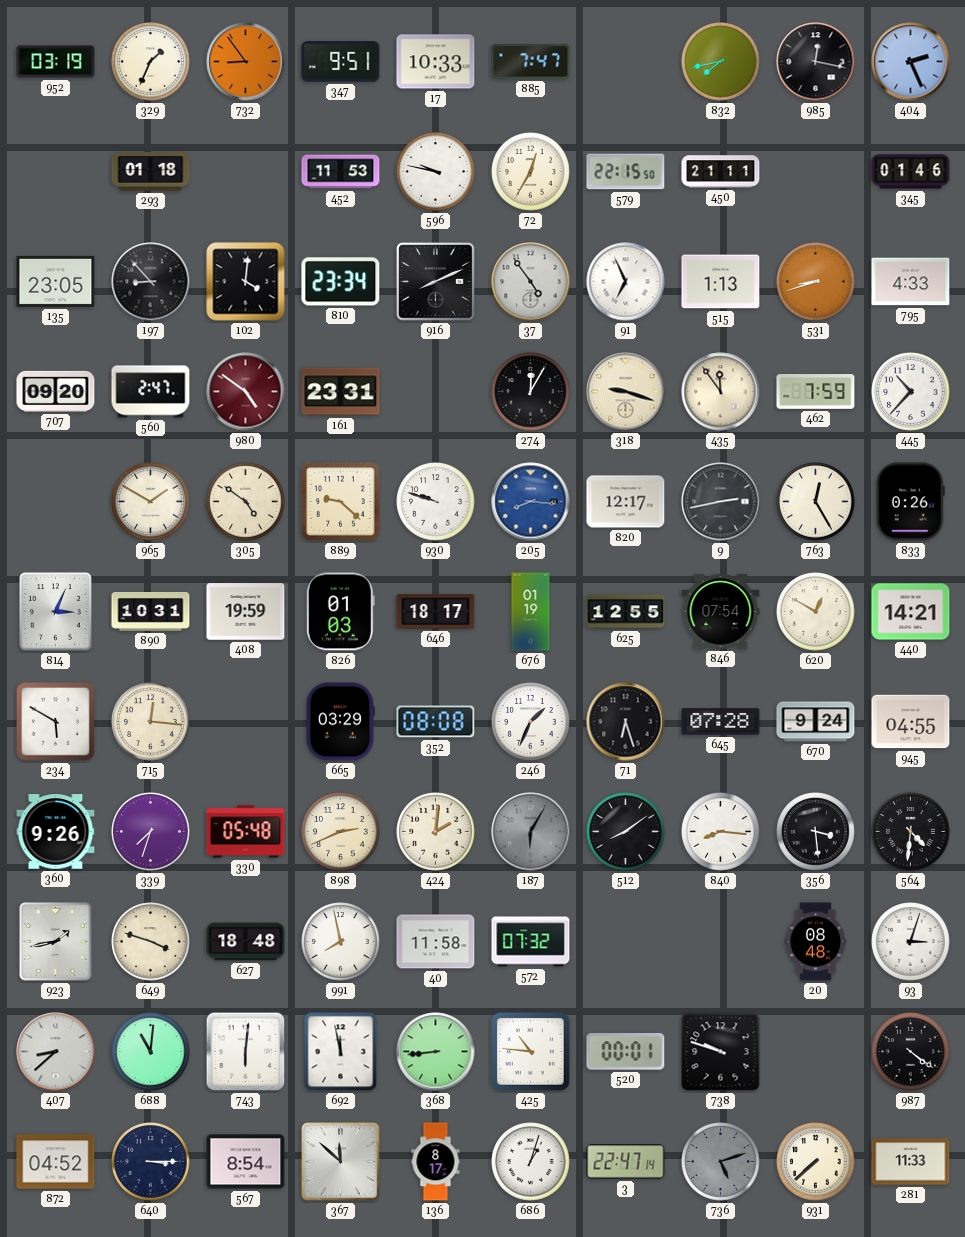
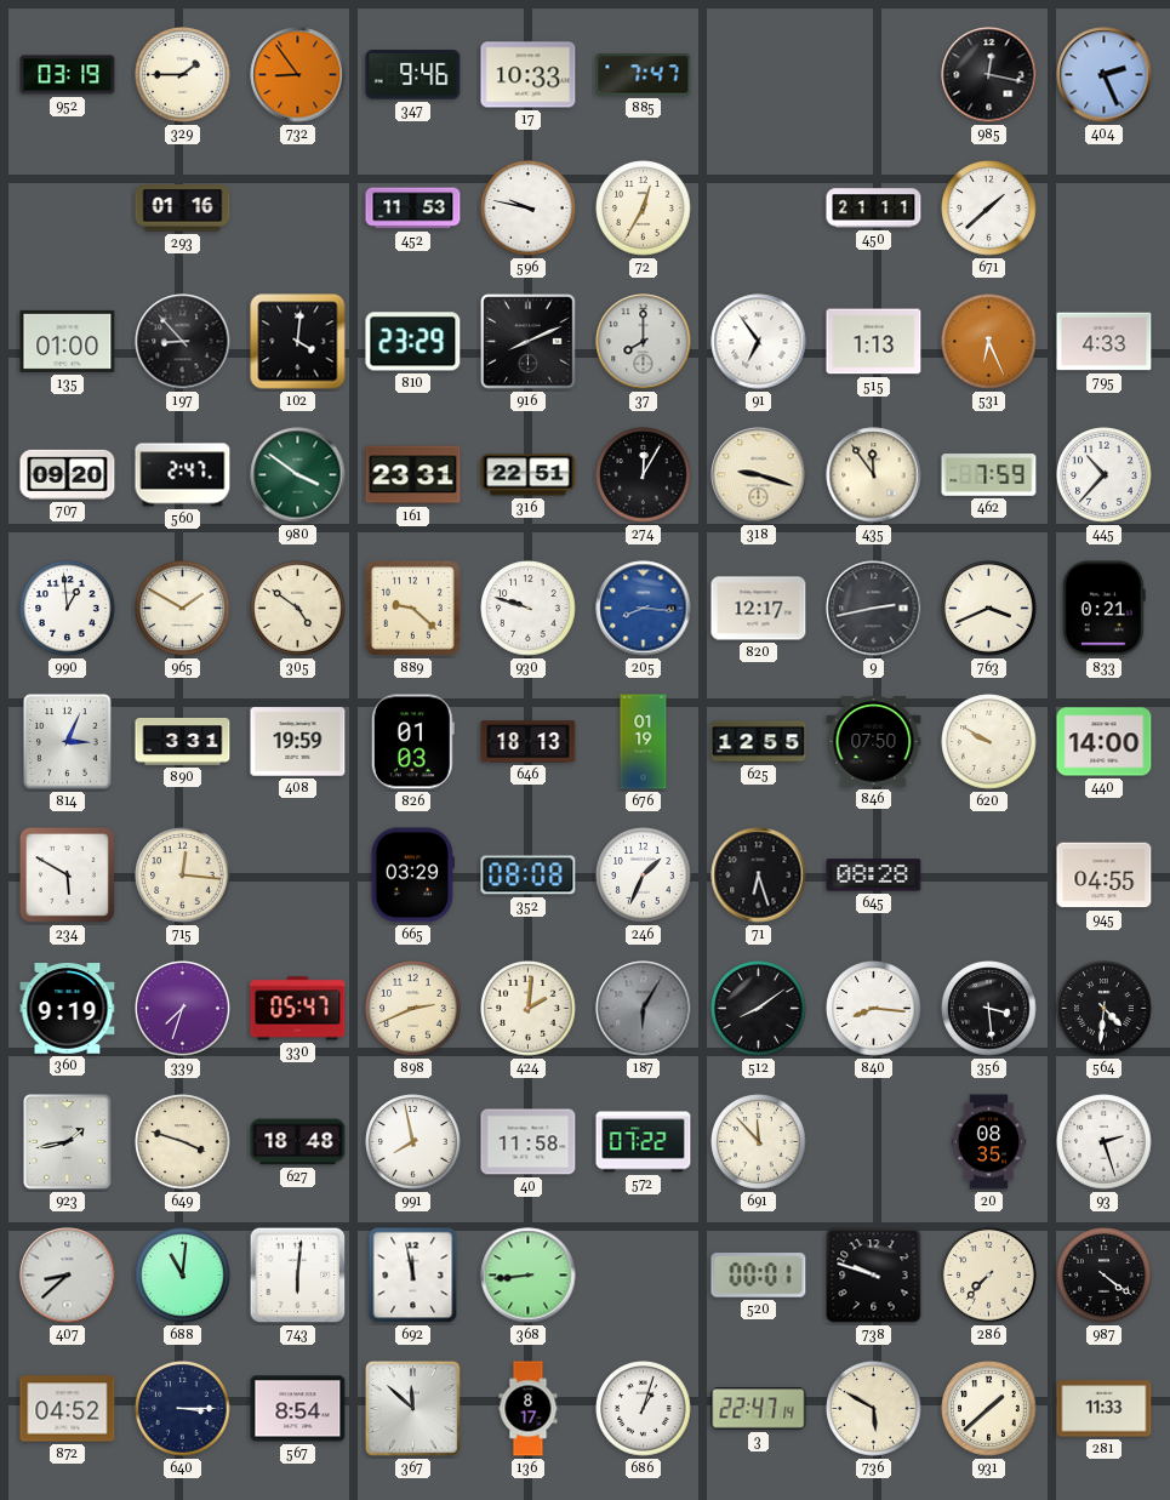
329: 1:34 -> 1:45 (183, 75)
347: 9:51 -> 9:46 (413, 75)
832: 7:43 -> none (721, 62)
293: 01:18 -> 01:16 (183, 209)
579: 22:15 -> none (626, 172)
671: none -> 1:38 (989, 209)
345: 01:46 -> none (911, 172)
135: 23:05 -> 01:00 (68, 341)
810: 23:34 -> 23:29 (413, 342)
37: 4:54 -> 8:00 (644, 342)
91: 6:56 -> 6:54 (759, 342)
531: 8:42 -> 6:26 (989, 342)
980: 4:51 -> 3:51 (298, 475)
980 dial: burgundy -> green (298, 475)
316: none -> 22:51 (529, 475)
990: none -> 12:59 (68, 609)
763: 12:25 -> 3:41 (989, 609)
833: 0:26 -> 0:21 (1103, 609)
890: 10:31 -> 3:31 (183, 742)
646: 18:17 -> 18:13 (529, 742)
846: 07:54 -> 07:50 (874, 742)
620: 12:50 -> 9:50 (989, 742)
440: 14:21 -> 14:00 (1105, 742)
645: 07:28 -> 08:28 (874, 876)
670: 9:24 -> none (816, 722)
360: 9:26 -> 9:19 (68, 1009)
330: 05:48 -> 05:47 (298, 1009)
572: 07:32 -> 07:22 (644, 1142)
691: none -> 11:53 (759, 1142)
20: 08:48 -> 08:35 (989, 1142)
93: 3:03 -> 2:27 (1105, 1142)
425: 10:46 -> none (531, 1052)
286: none -> 7:37 (989, 1276)
736: 5:12 -> 5:50 (874, 1409)
736 dial: grey -> cream (874, 1409)
931: 7:38 -> 1:38 (989, 1409)
